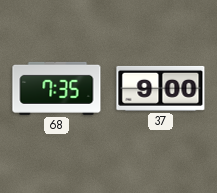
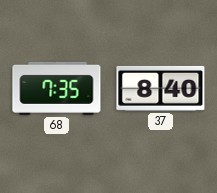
37: 9:00 -> 8:40 (161, 88)
